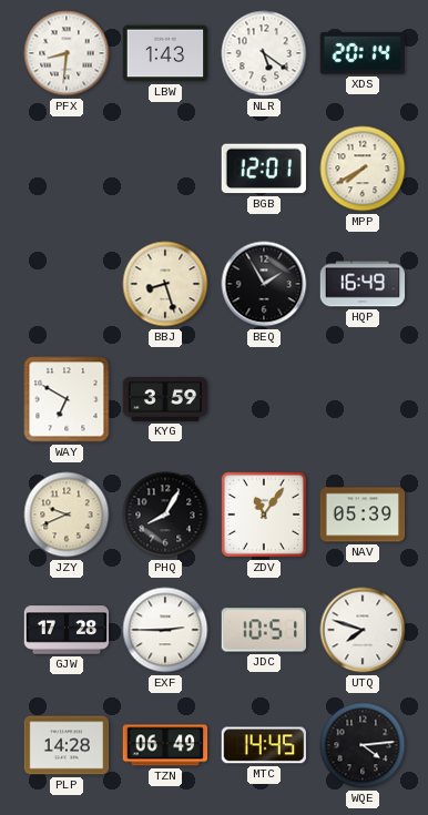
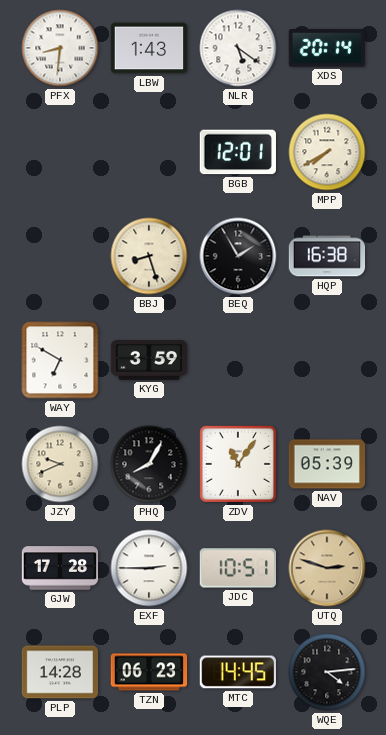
HQP: 16:49 -> 16:38 (327, 256)
UTQ: 7:48 -> 2:48 (327, 568)
UTQ dial: white -> champagne (327, 568)
TZN: 06:49 -> 06:23 (149, 672)
